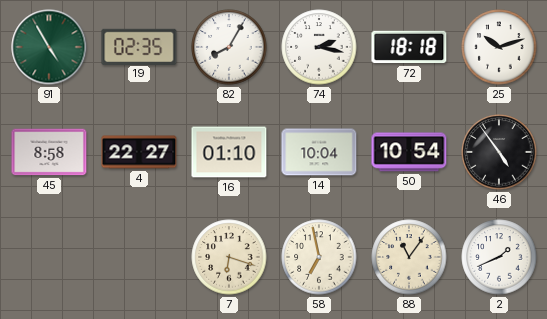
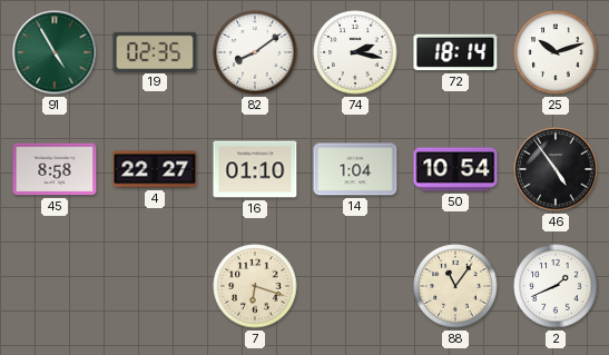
82: 8:05 -> 8:09 (255, 52)
72: 18:18 -> 18:14 (455, 52)
14: 10:04 -> 1:04 (355, 169)
58: 6:58 -> none (319, 257)
